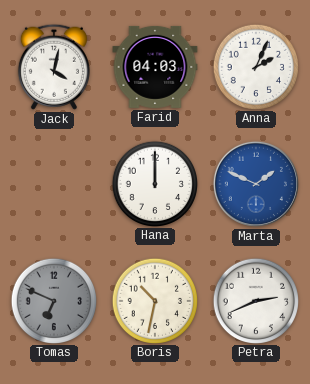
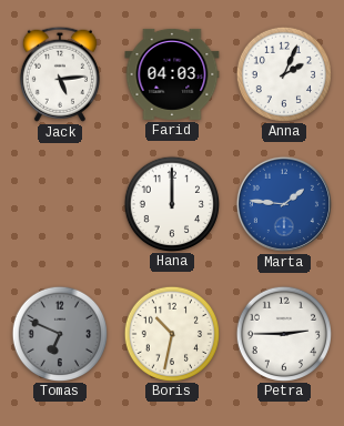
Jack: 4:02 -> 5:14 (60, 74)
Marta: 1:49 -> 1:46 (284, 204)
Petra: 2:41 -> 2:45 (283, 333)
